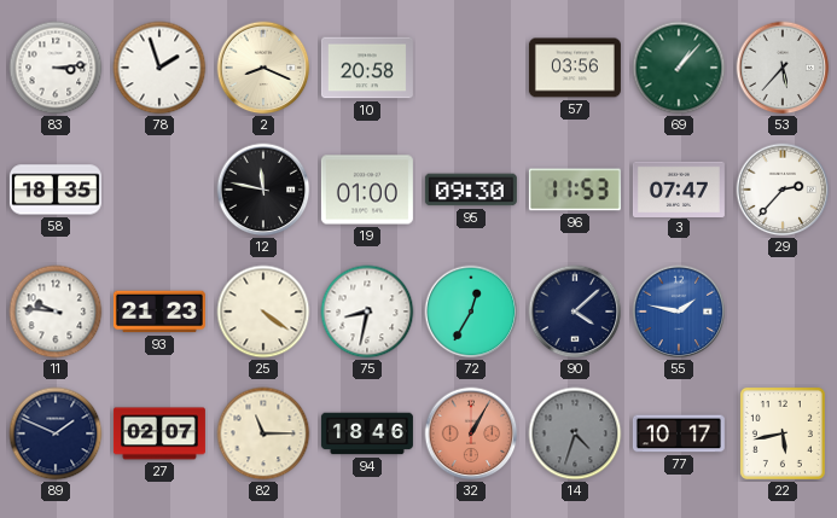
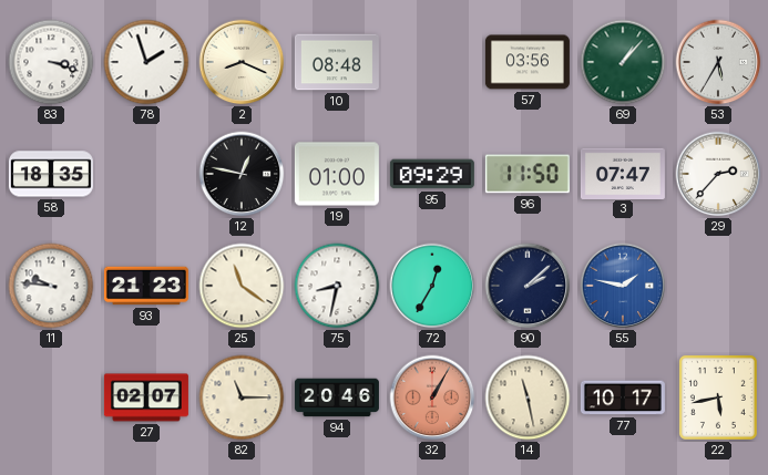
83: 3:14 -> 3:18 (51, 62)
10: 20:58 -> 08:48 (337, 62)
53: 5:37 -> 5:35 (718, 62)
12: 11:47 -> 12:47 (242, 174)
95: 09:30 -> 09:29 (432, 174)
96: 11:53 -> 11:50 (528, 174)
25: 4:21 -> 11:21 (242, 286)
90: 4:08 -> 2:08 (528, 286)
89: 1:49 -> none (56, 433)
94: 18:46 -> 20:46 (337, 397)
14: 4:33 -> 11:28 (528, 397)
14 dial: grey -> cream (528, 397)
